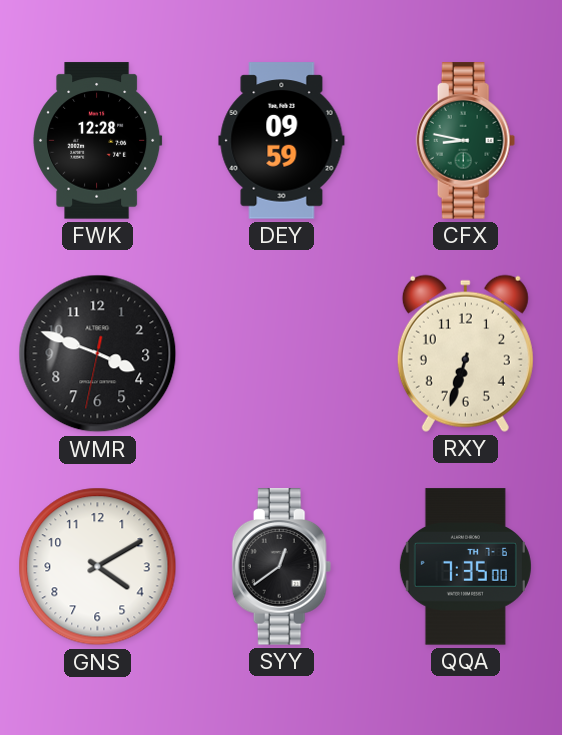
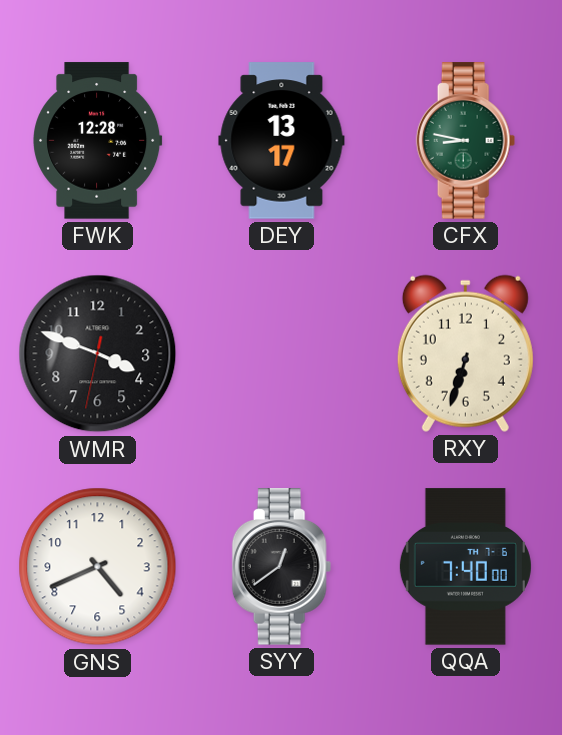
DEY: 09:59 -> 13:17 (282, 141)
GNS: 4:10 -> 4:41 (98, 567)
QQA: 7:35 -> 7:40 (465, 567)
